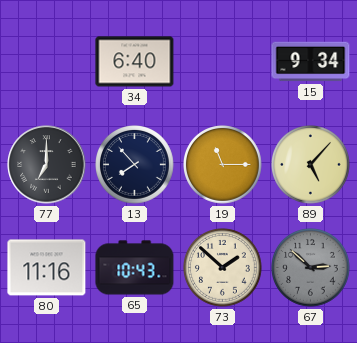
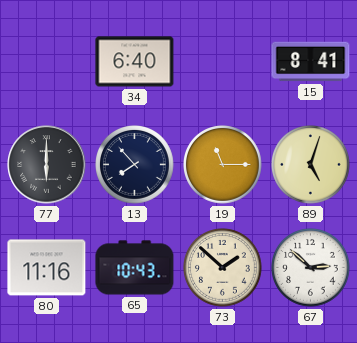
15: 9:34 -> 8:41 (311, 62)
77: 7:00 -> 6:00 (47, 165)
89: 5:07 -> 5:03 (311, 165)
67 dial: grey -> white (311, 268)
